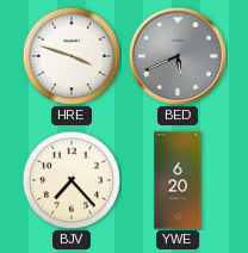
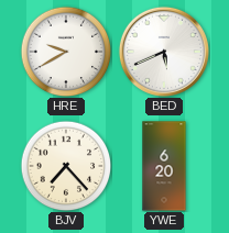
HRE: 3:48 -> 9:40 (66, 52)
BED dial: grey -> white (164, 52)
